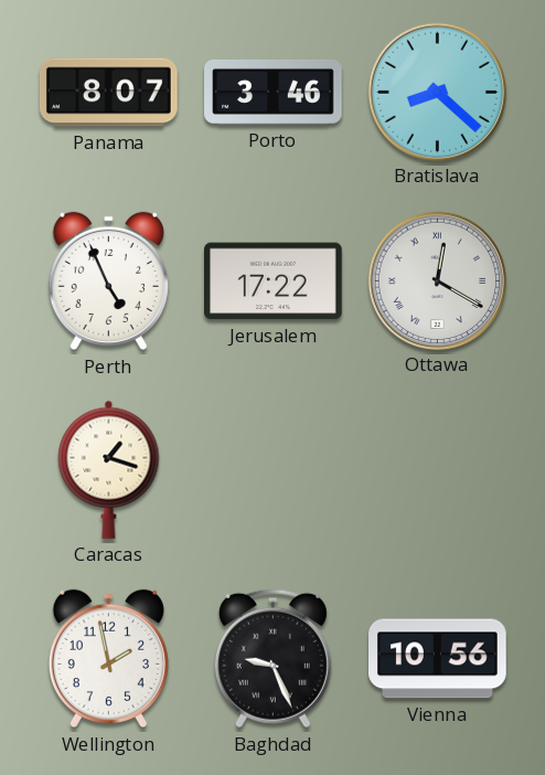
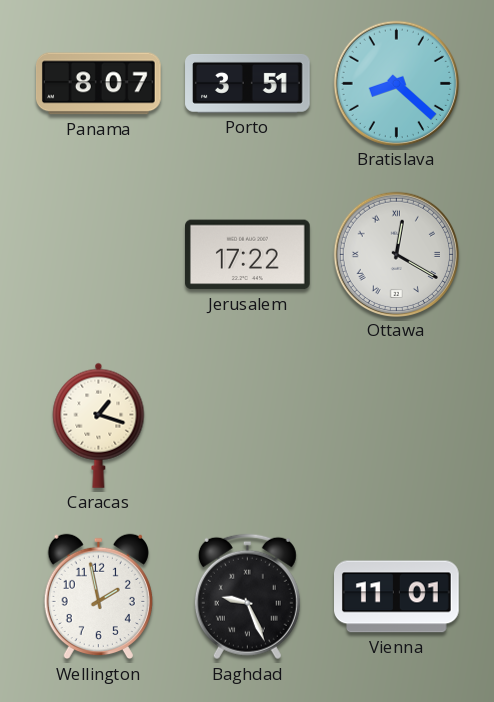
Porto: 3:46 -> 3:51 (248, 83)
Perth: 4:56 -> none (108, 282)
Vienna: 10:56 -> 11:01 (397, 597)
